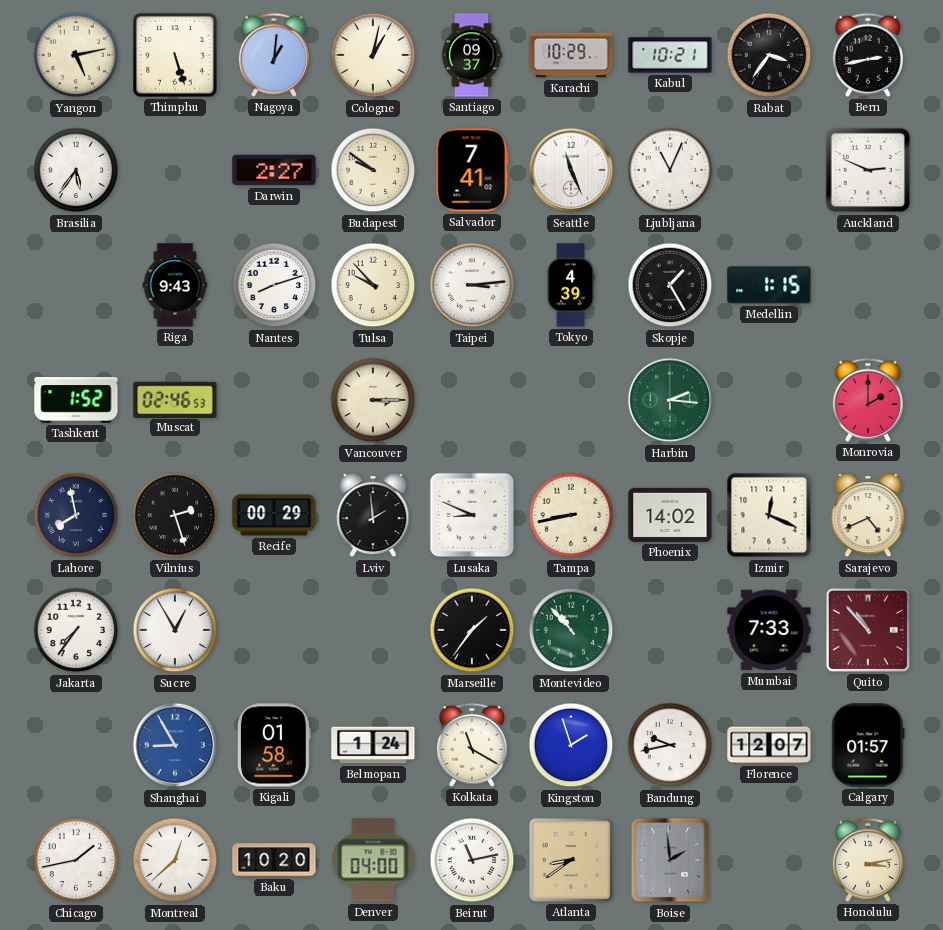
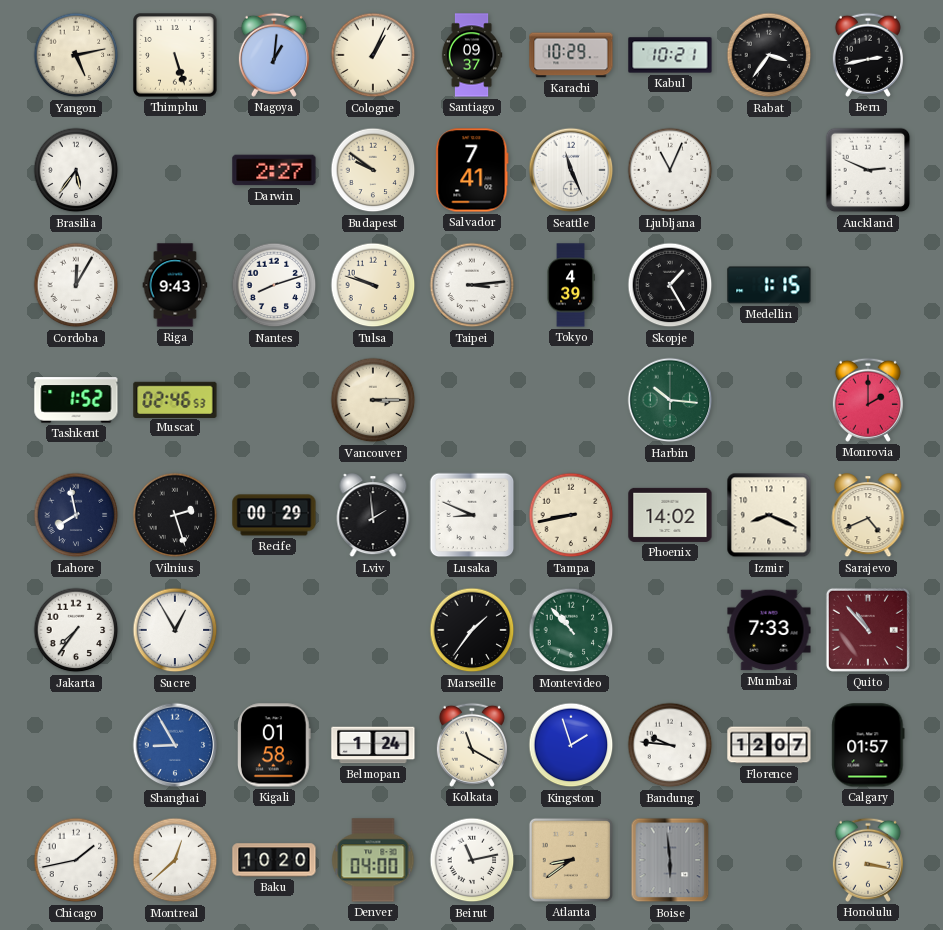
Cologne: 1:02 -> 1:04 (373, 55)
Cordoba: none -> 12:05 (76, 285)
Tulsa: 9:53 -> 9:48 (373, 285)
Harbin: 2:16 -> 10:16 (670, 400)
Izmir: 12:19 -> 8:19 (769, 515)
Bandung: 9:43 -> 9:46 (670, 745)
Boise: 1:59 -> 5:59 (670, 860)
Honolulu: 3:13 -> 3:17 (868, 860)
